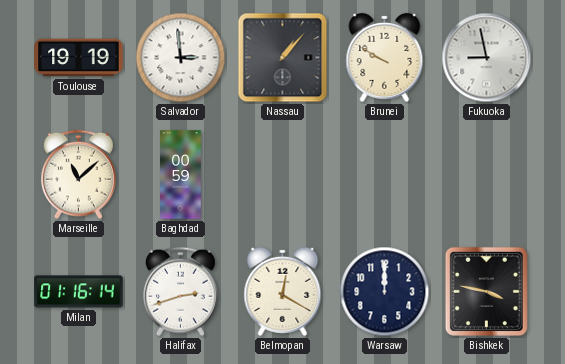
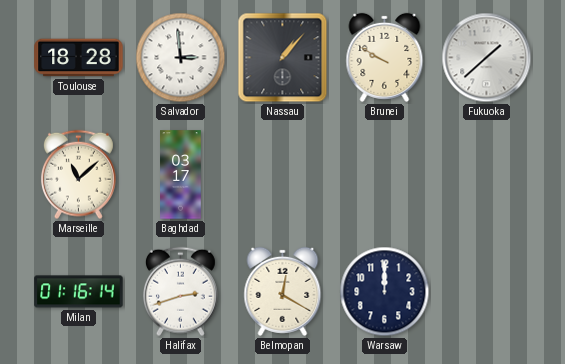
Toulouse: 19:19 -> 18:28 (79, 58)
Fukuoka: 8:58 -> 1:38 (487, 58)
Baghdad: 00:59 -> 03:17 (181, 175)
Bishkek: 3:47 -> none (486, 291)
